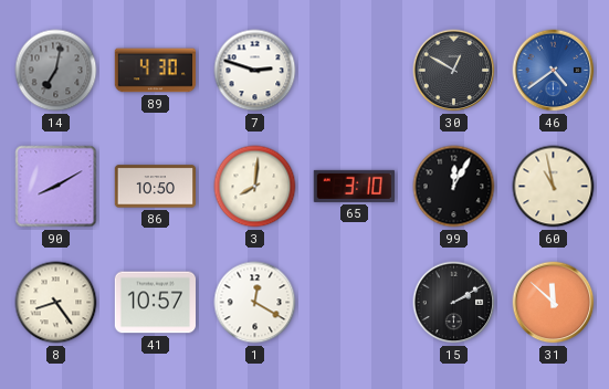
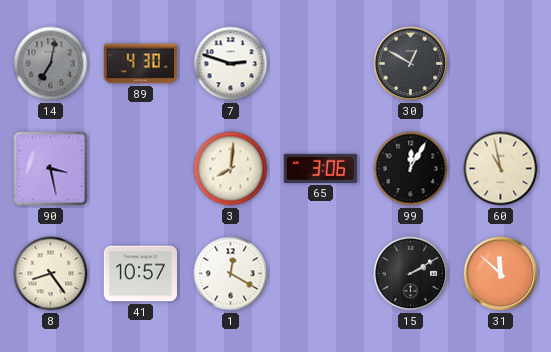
46: 4:39 -> none (554, 71)
90: 8:10 -> 3:28 (51, 169)
86: 10:50 -> none (156, 187)
65: 3:10 -> 3:06 (320, 168)
